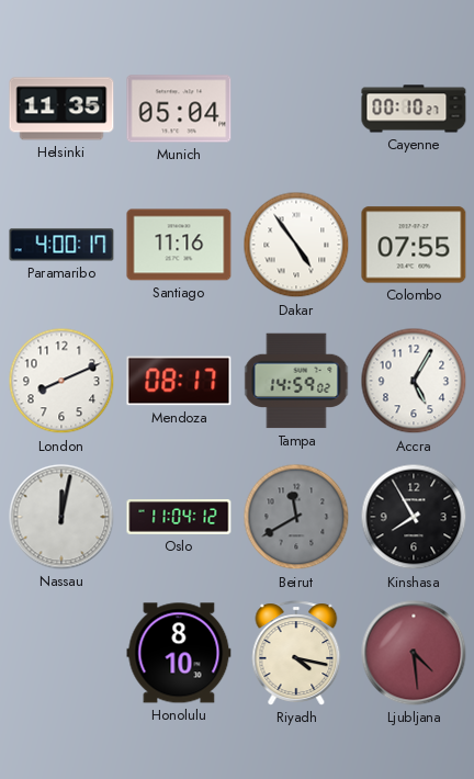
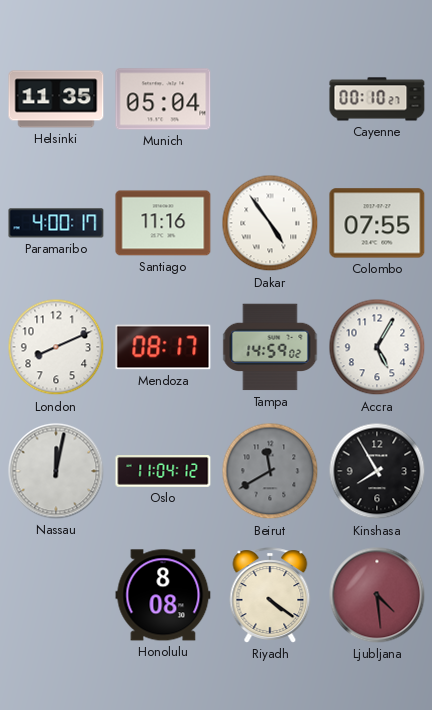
Honolulu: 8:10 -> 8:08 (163, 595)
Riyadh: 4:17 -> 4:21 (270, 595)
